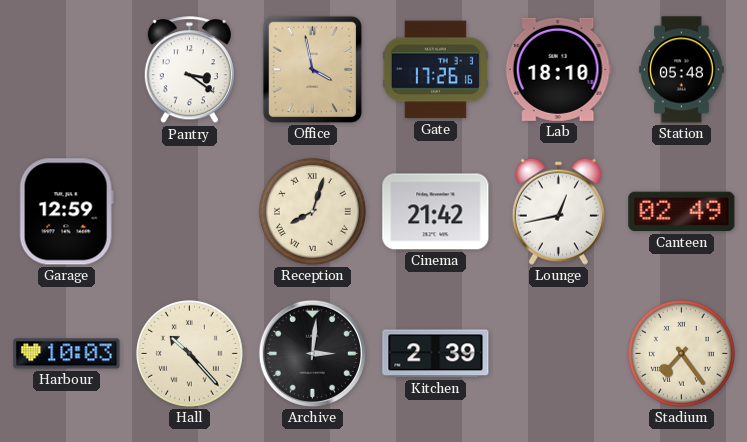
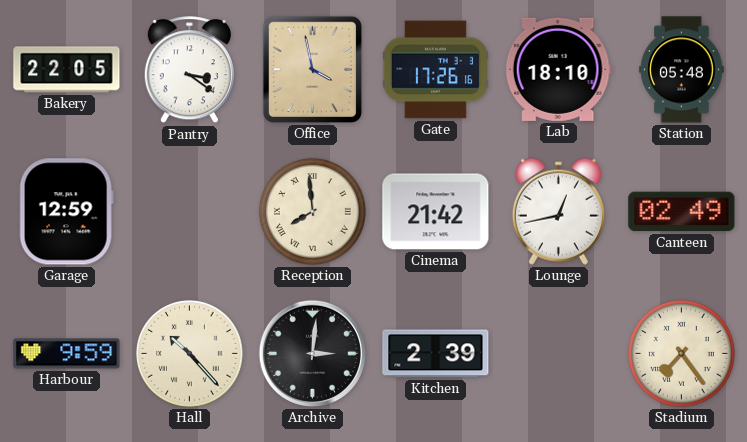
Bakery: none -> 22:05 (67, 70)
Reception: 8:03 -> 7:59 (312, 211)
Harbour: 10:03 -> 9:59 (67, 354)
